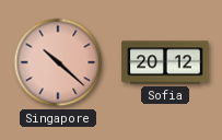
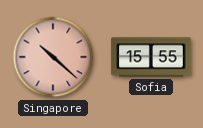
Sofia: 20:12 -> 15:55 (151, 57)
